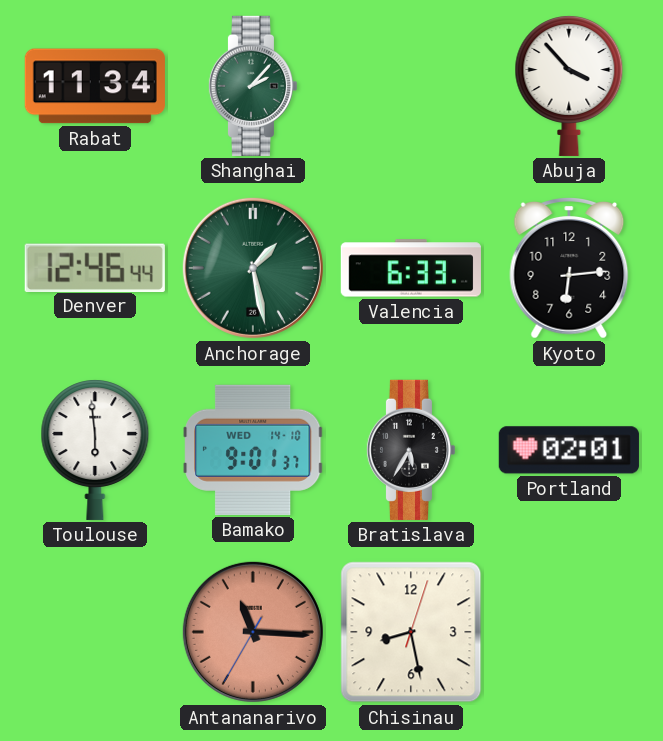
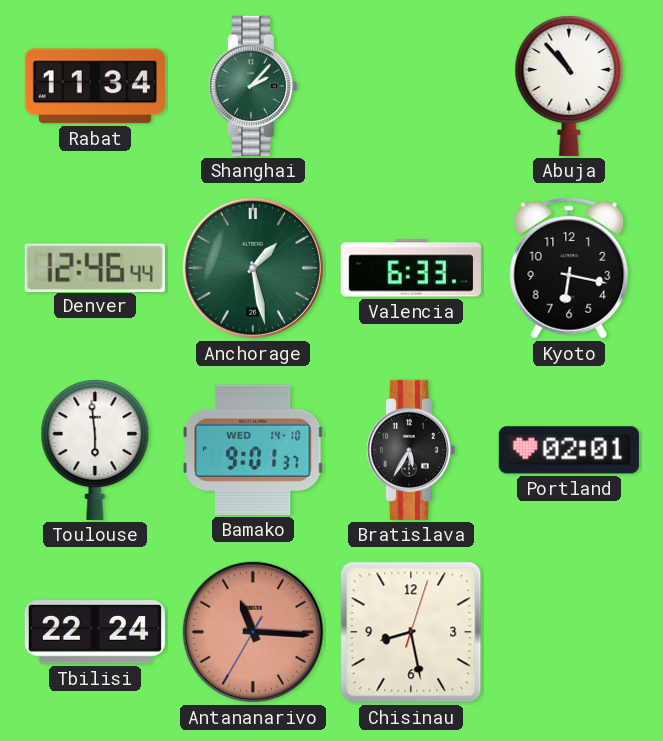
Abuja: 3:53 -> 10:53 (569, 86)
Kyoto: 6:14 -> 6:17 (569, 268)
Tbilisi: none -> 22:24 (95, 632)
